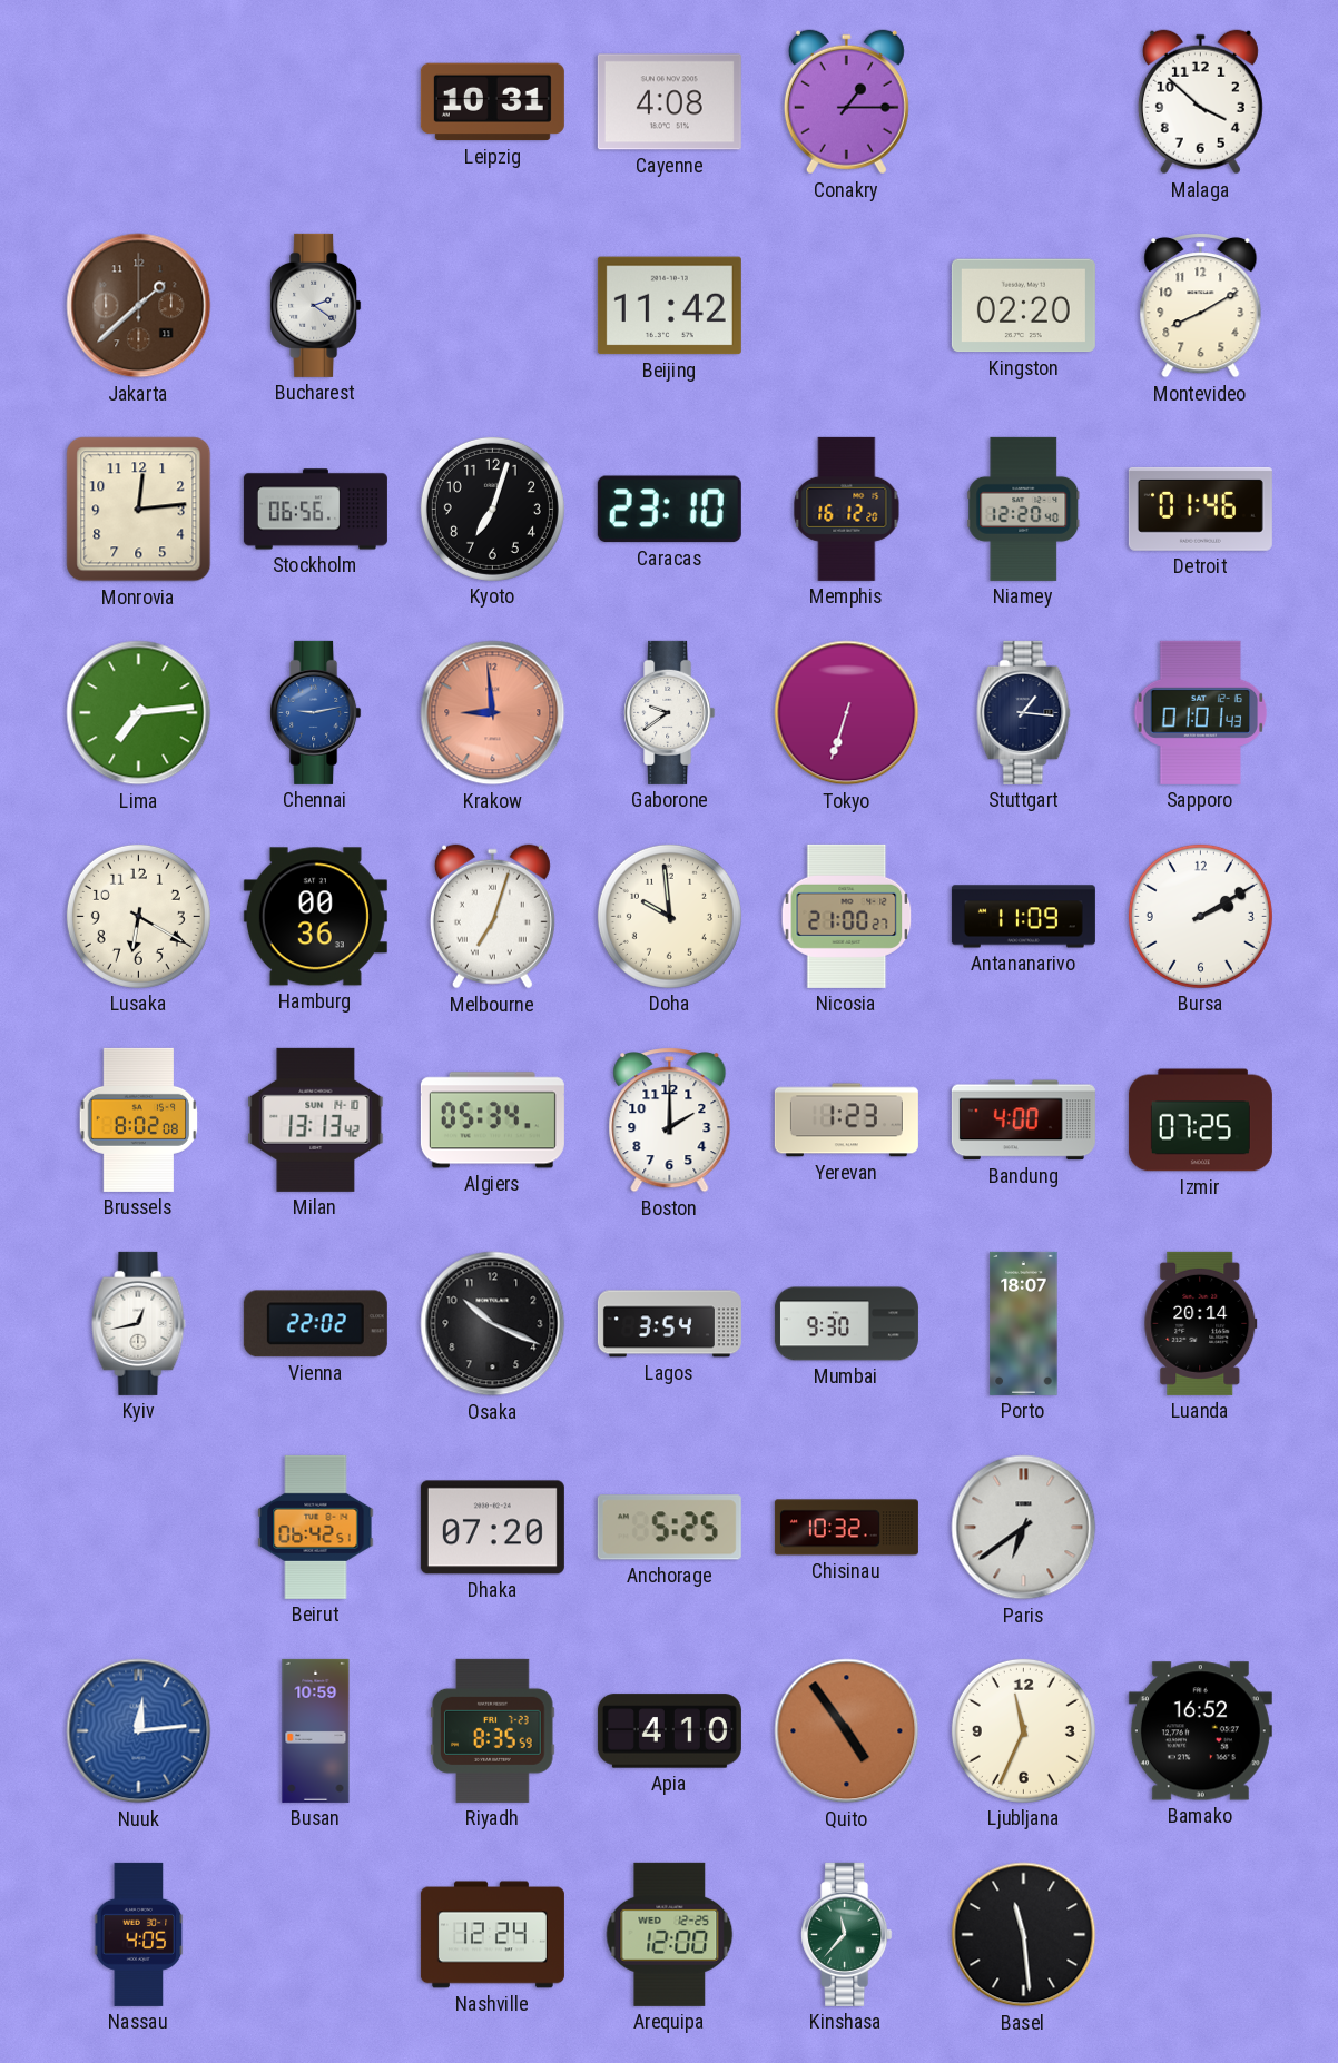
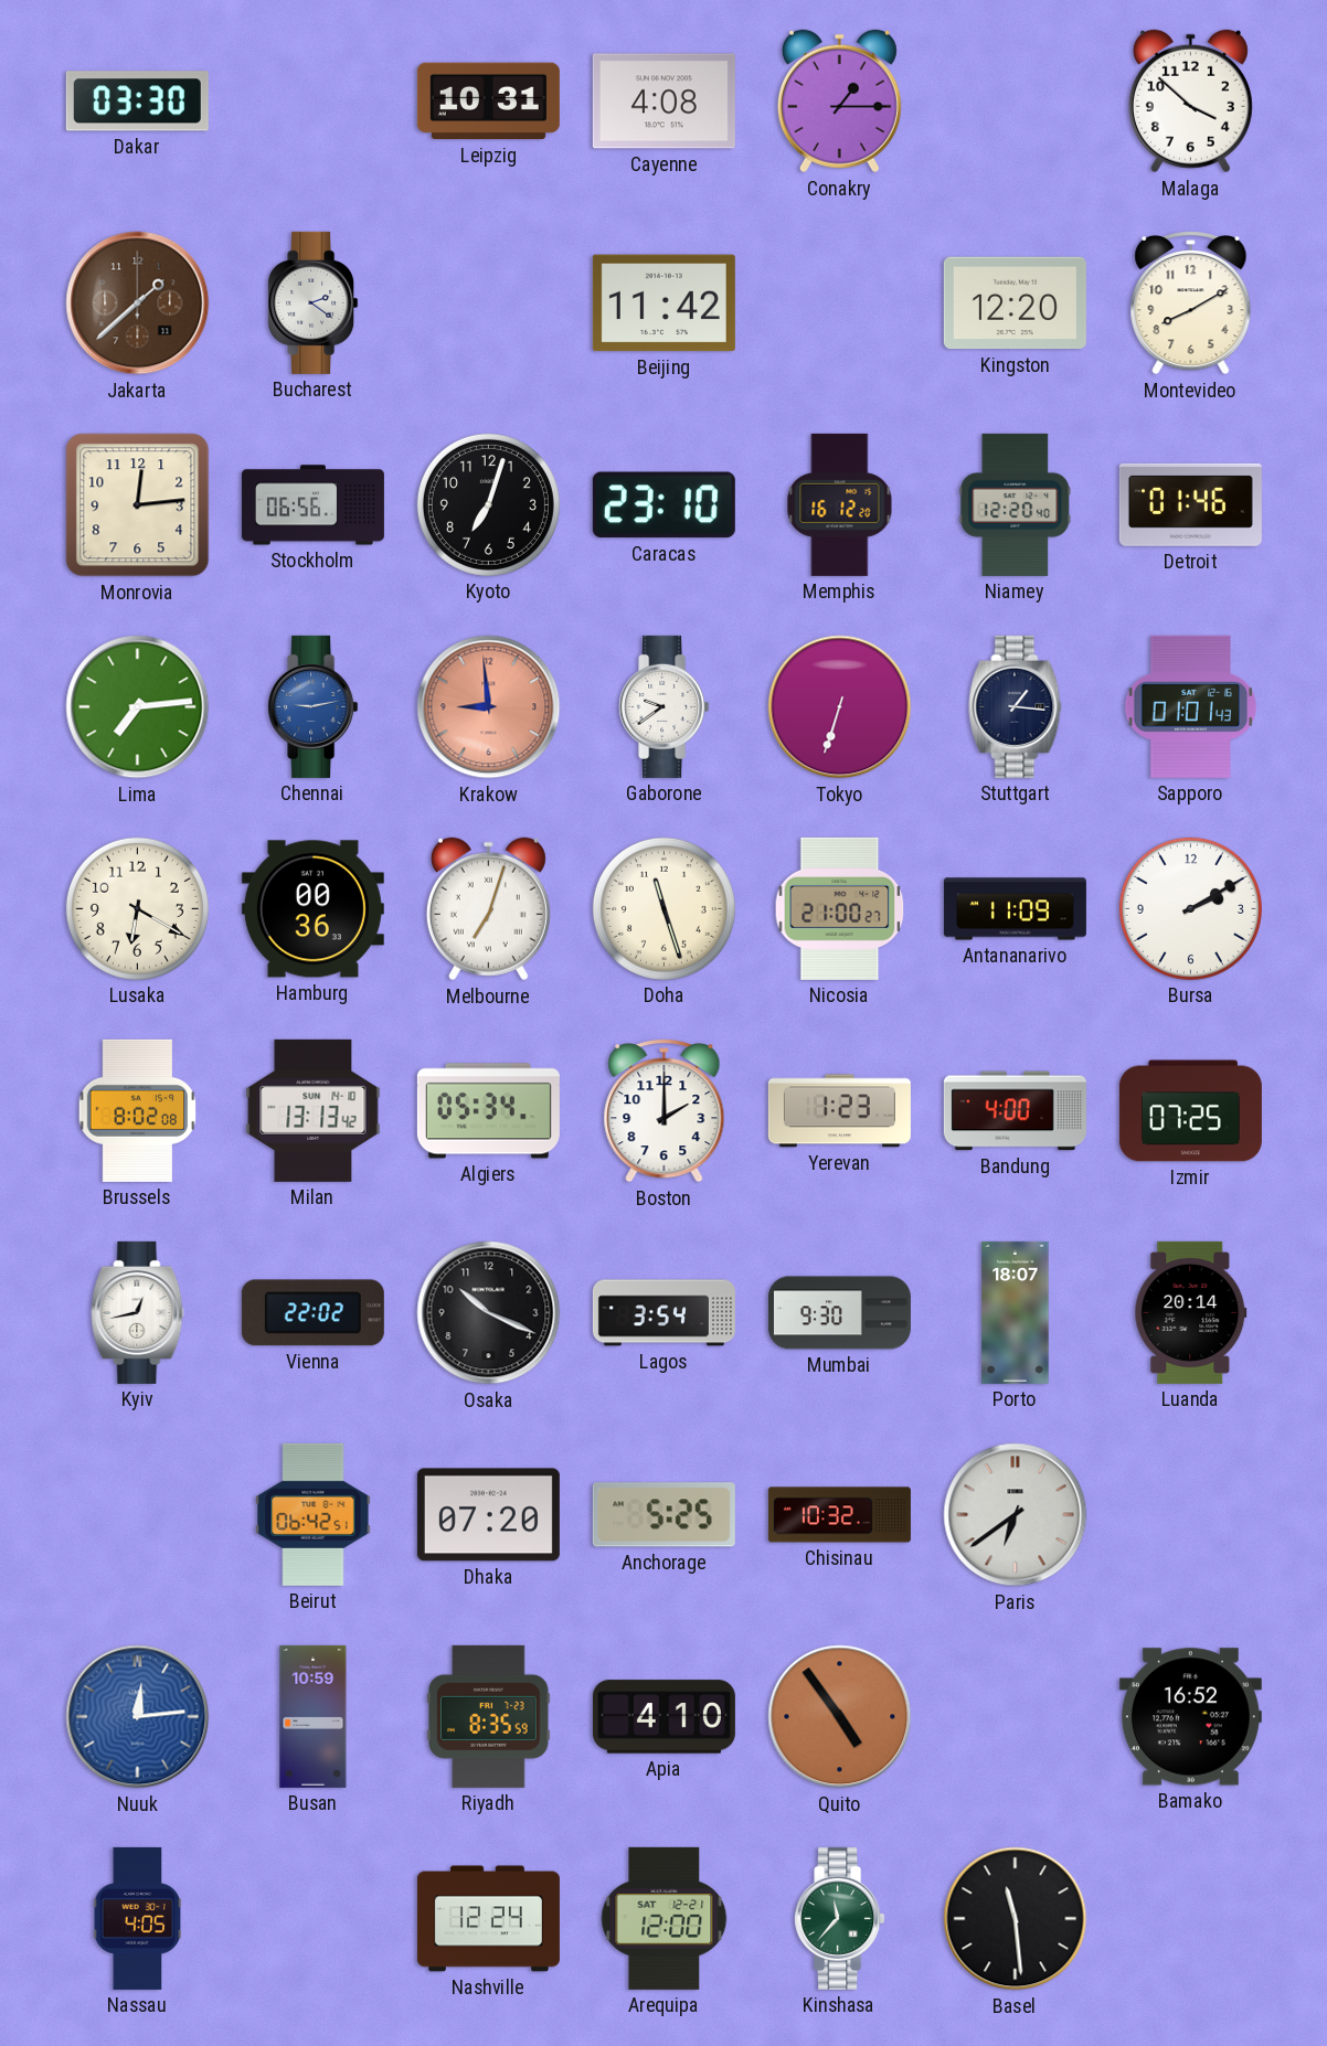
Dakar: none -> 03:30 (137, 102)
Kingston: 02:20 -> 12:20 (1015, 303)
Doha: 9:59 -> 11:27 (663, 908)
Ljubljana: 11:34 -> none (1023, 1730)
Arequipa date: WED 12-25 -> SAT 12-21 (665, 1918)
